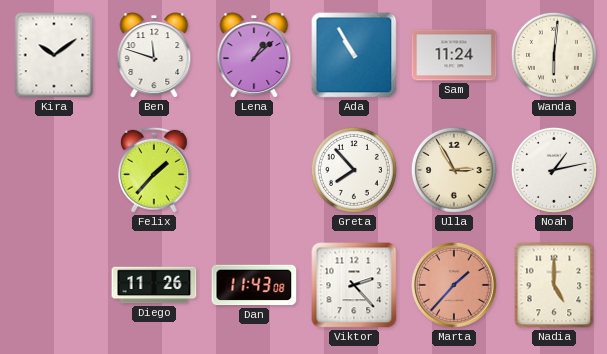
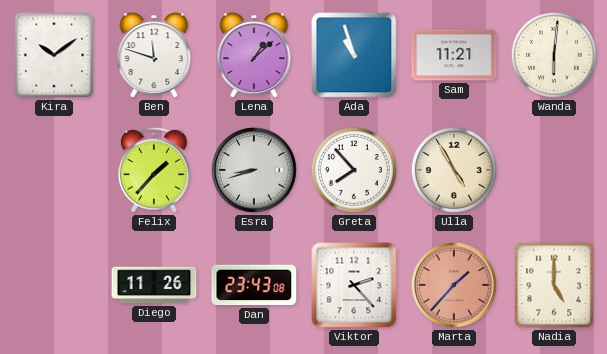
Ada: 10:55 -> 10:57 (354, 55)
Sam: 11:24 -> 11:21 (454, 55)
Esra: none -> 8:42 (255, 171)
Ulla: 2:55 -> 4:55 (454, 170)
Noah: 1:13 -> none (554, 170)
Dan: 11:43 -> 23:43 (254, 285)
